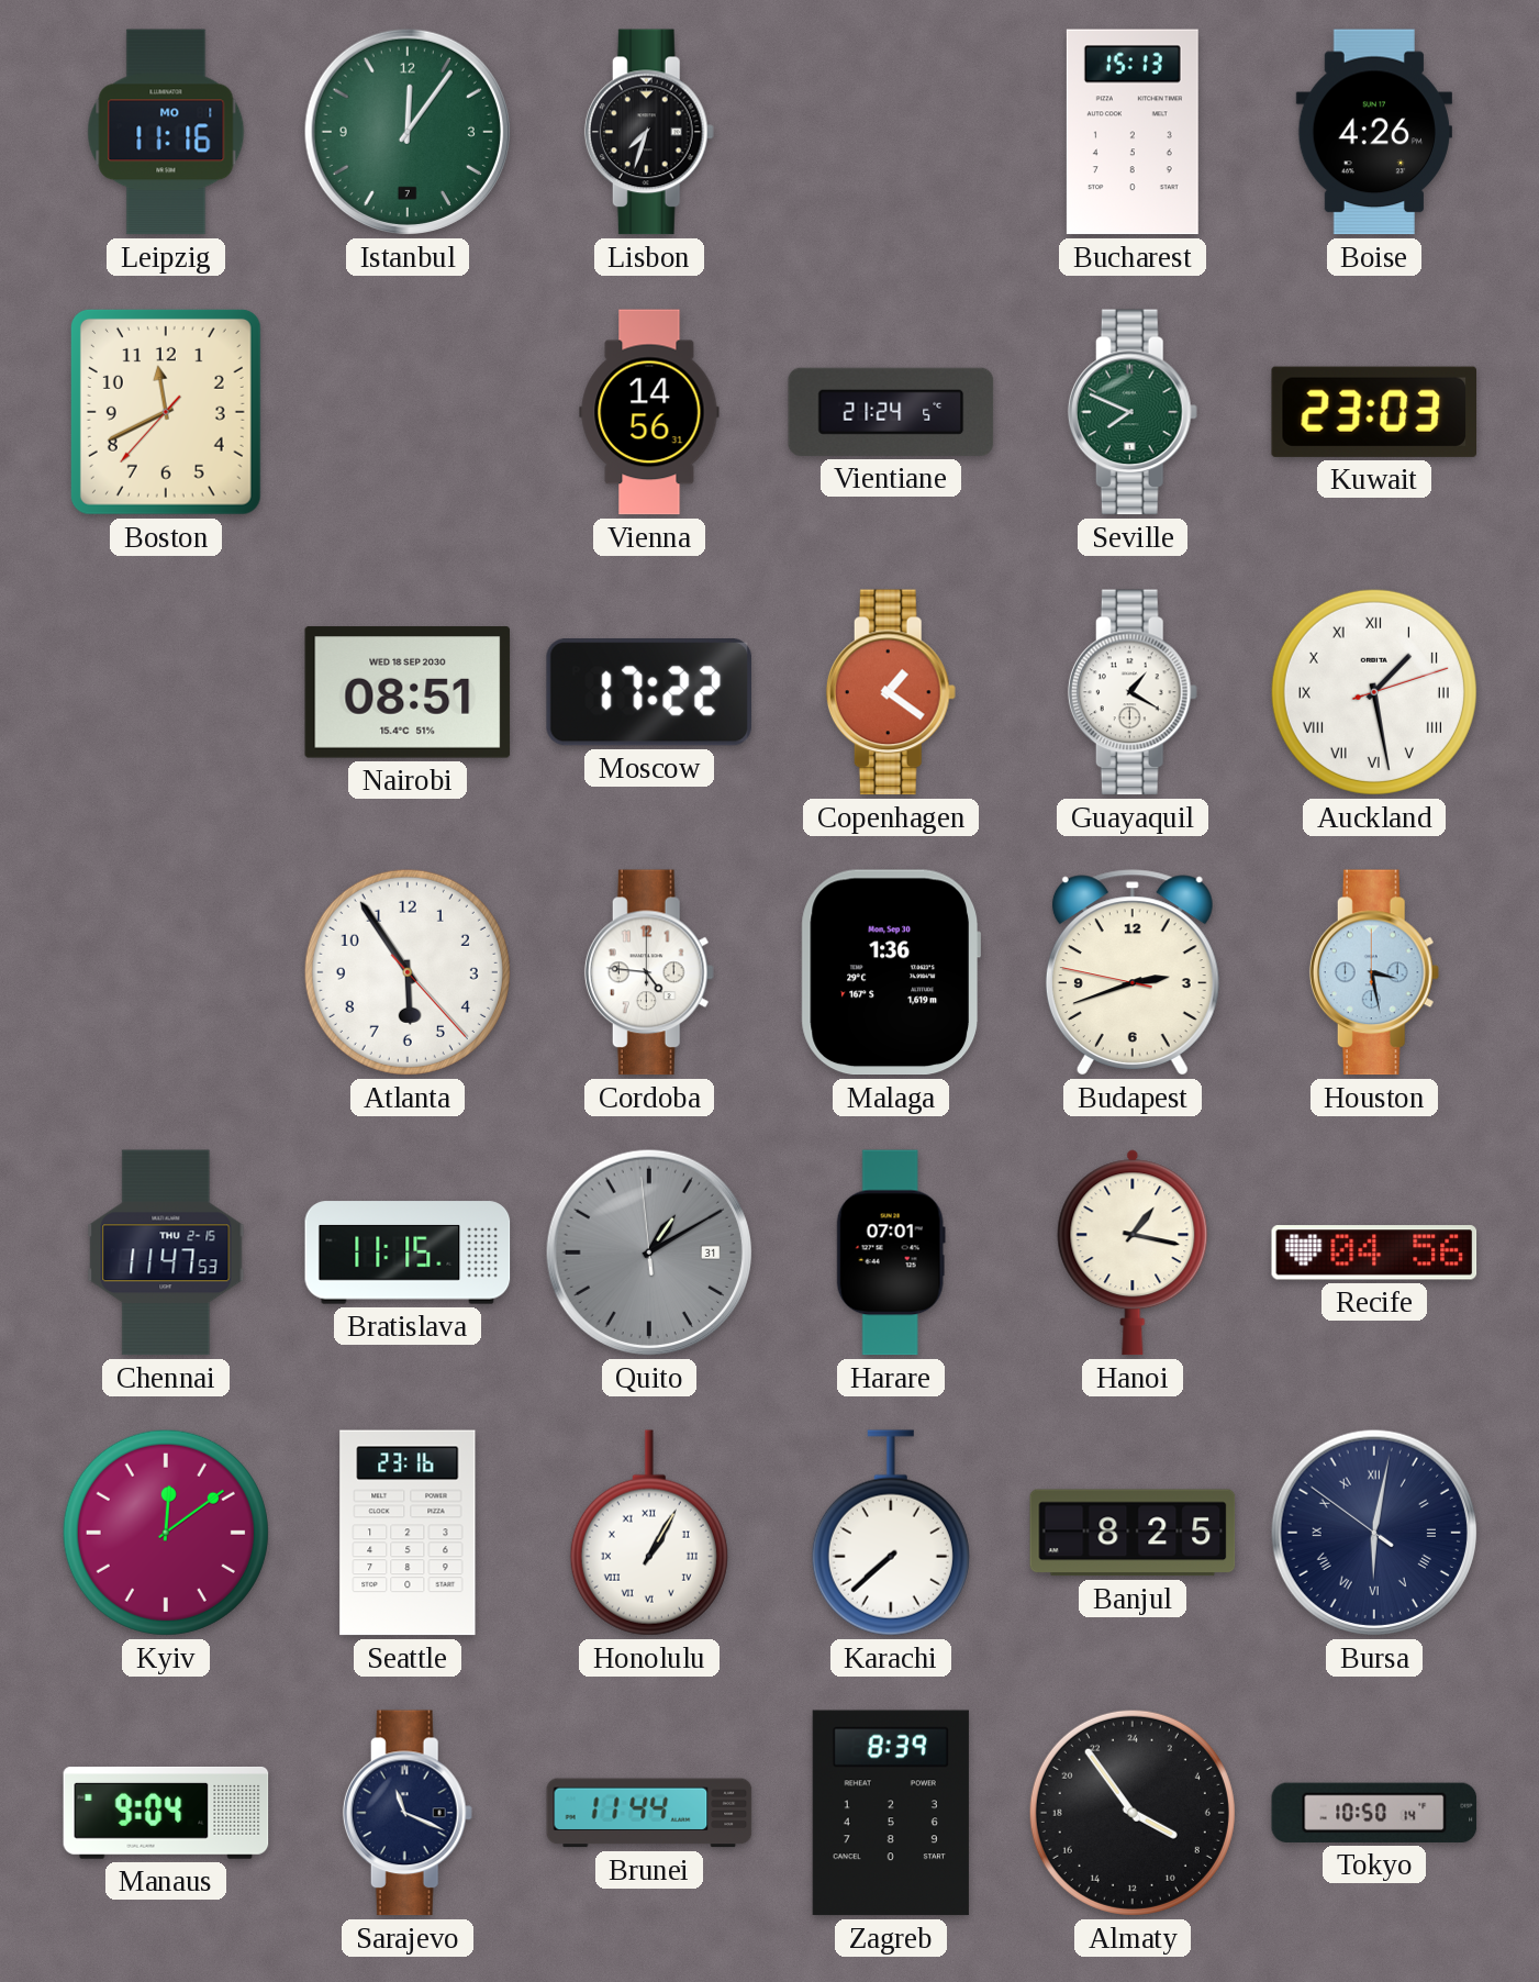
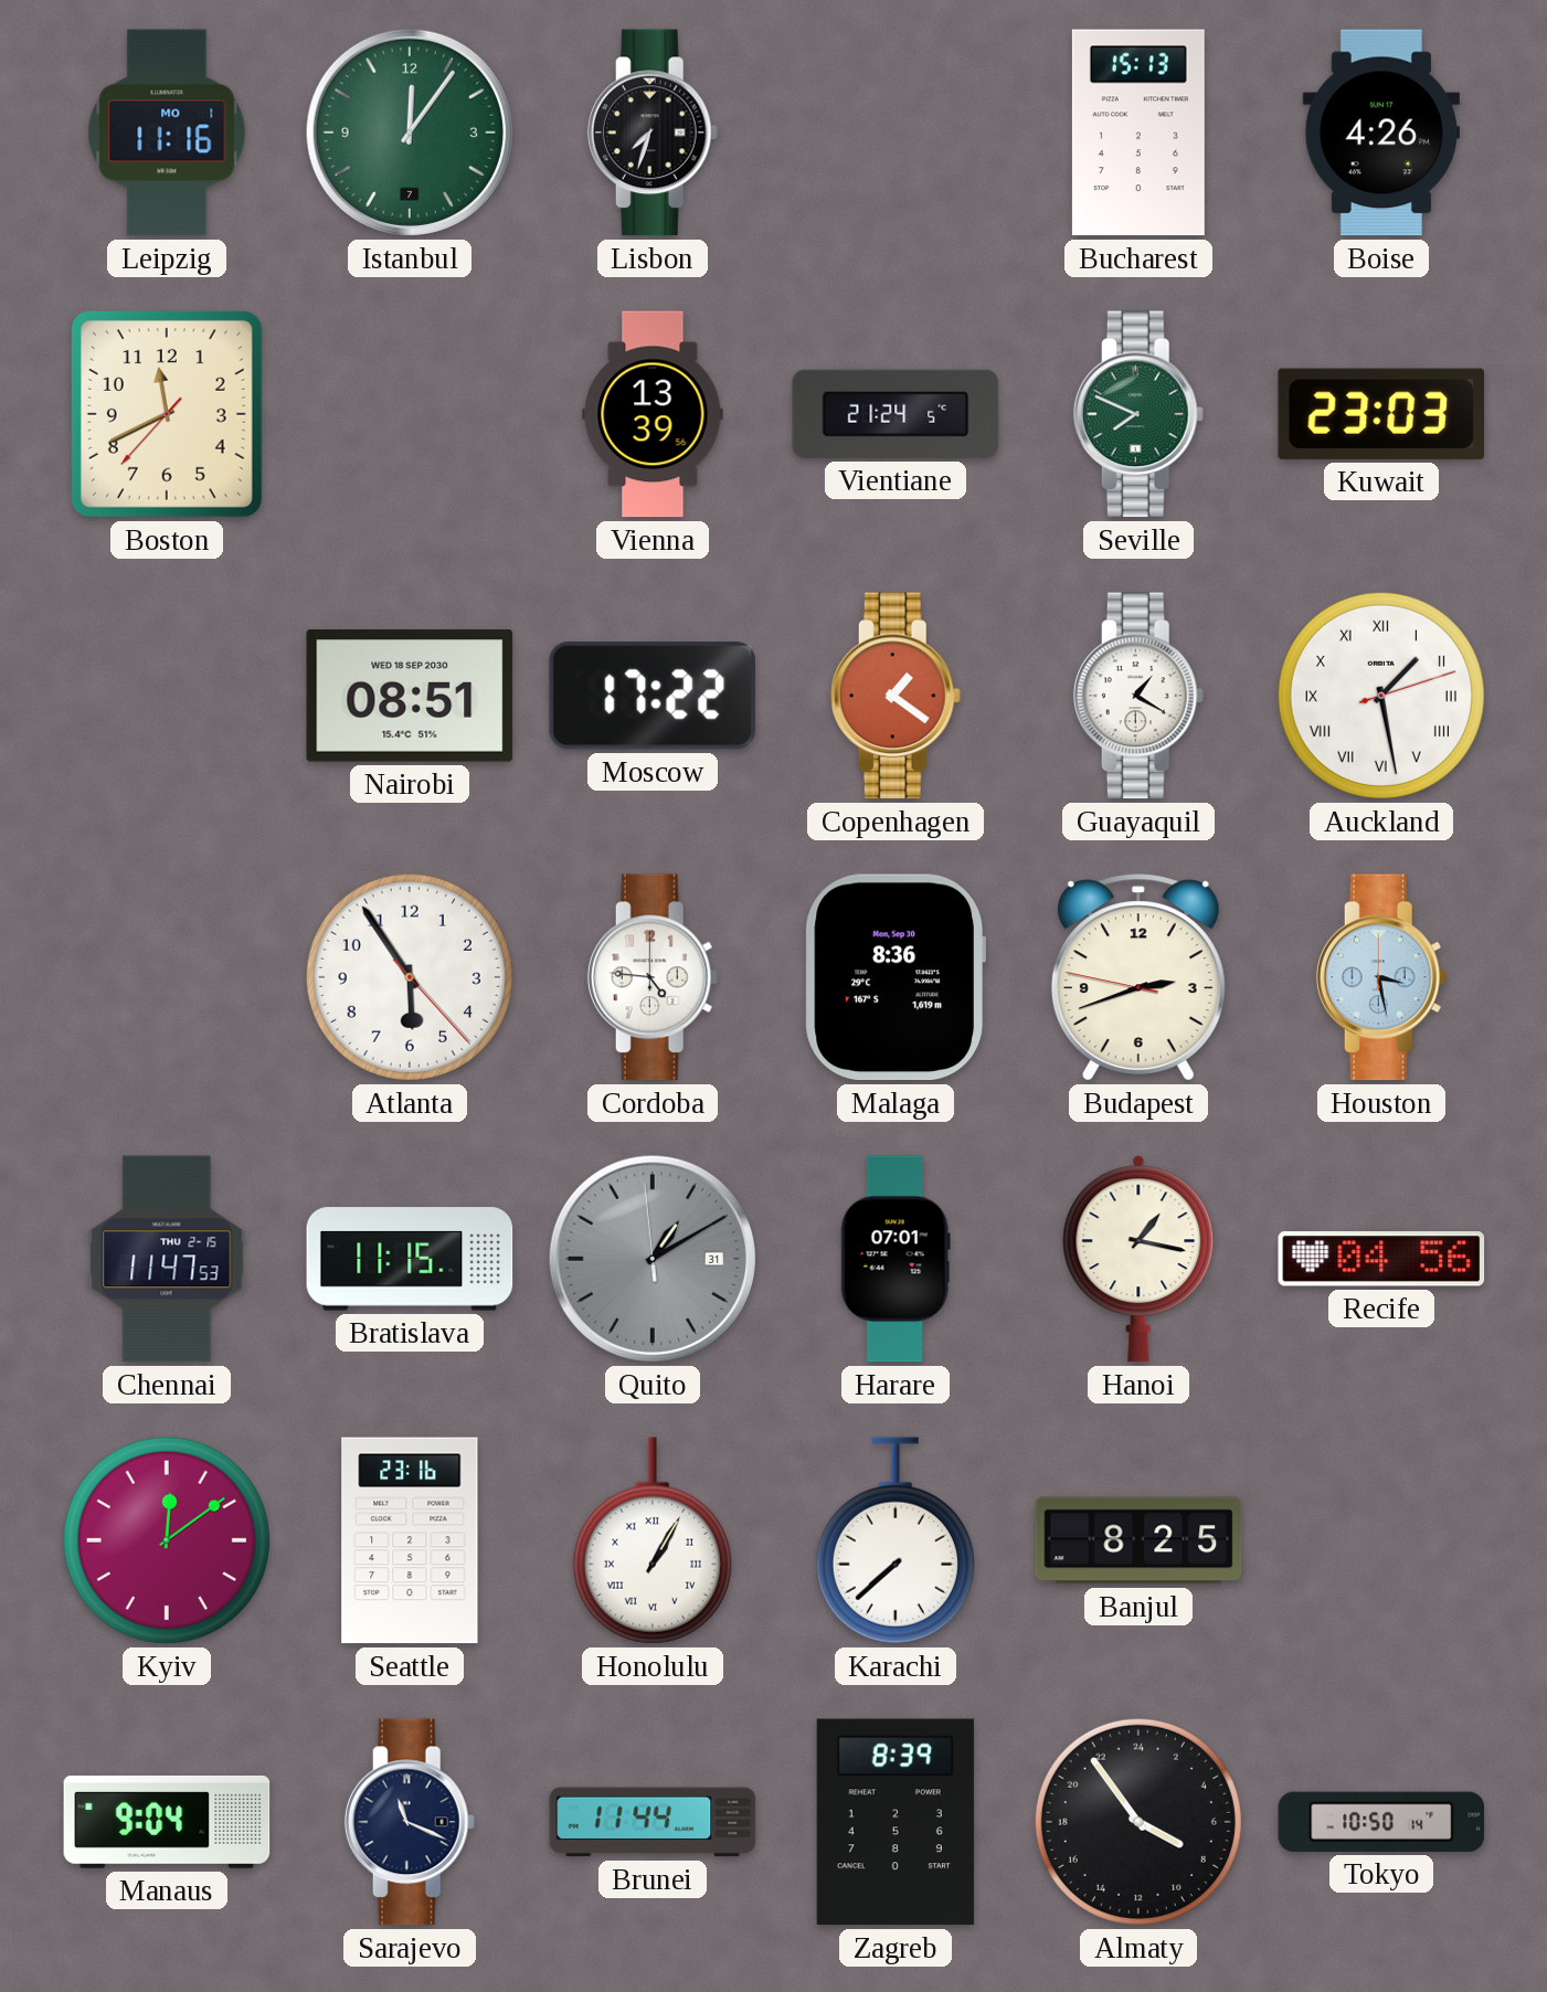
Vienna: 14:56 -> 13:39 (653, 414)
Malaga: 1:36 -> 8:36 (894, 977)
Bursa: 6:01 -> none (1374, 1533)
